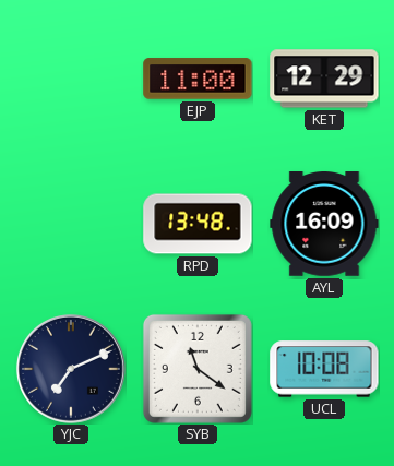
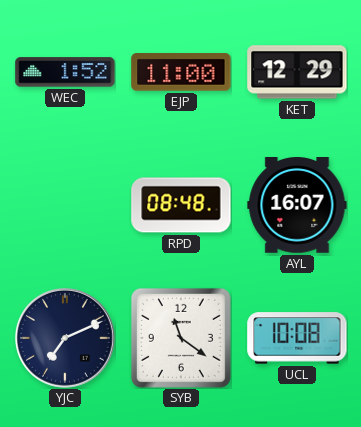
WEC: none -> 1:52 (65, 72)
RPD: 13:48 -> 08:48 (181, 205)
AYL: 16:09 -> 16:07 (297, 205)
